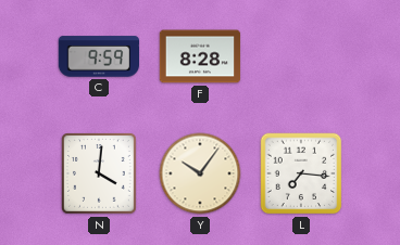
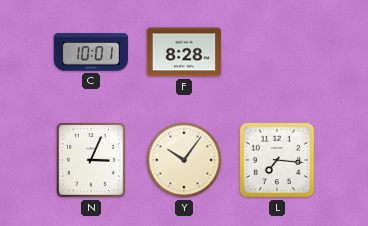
C: 9:59 -> 10:01 (90, 52)
N: 4:01 -> 3:04 (92, 161)
